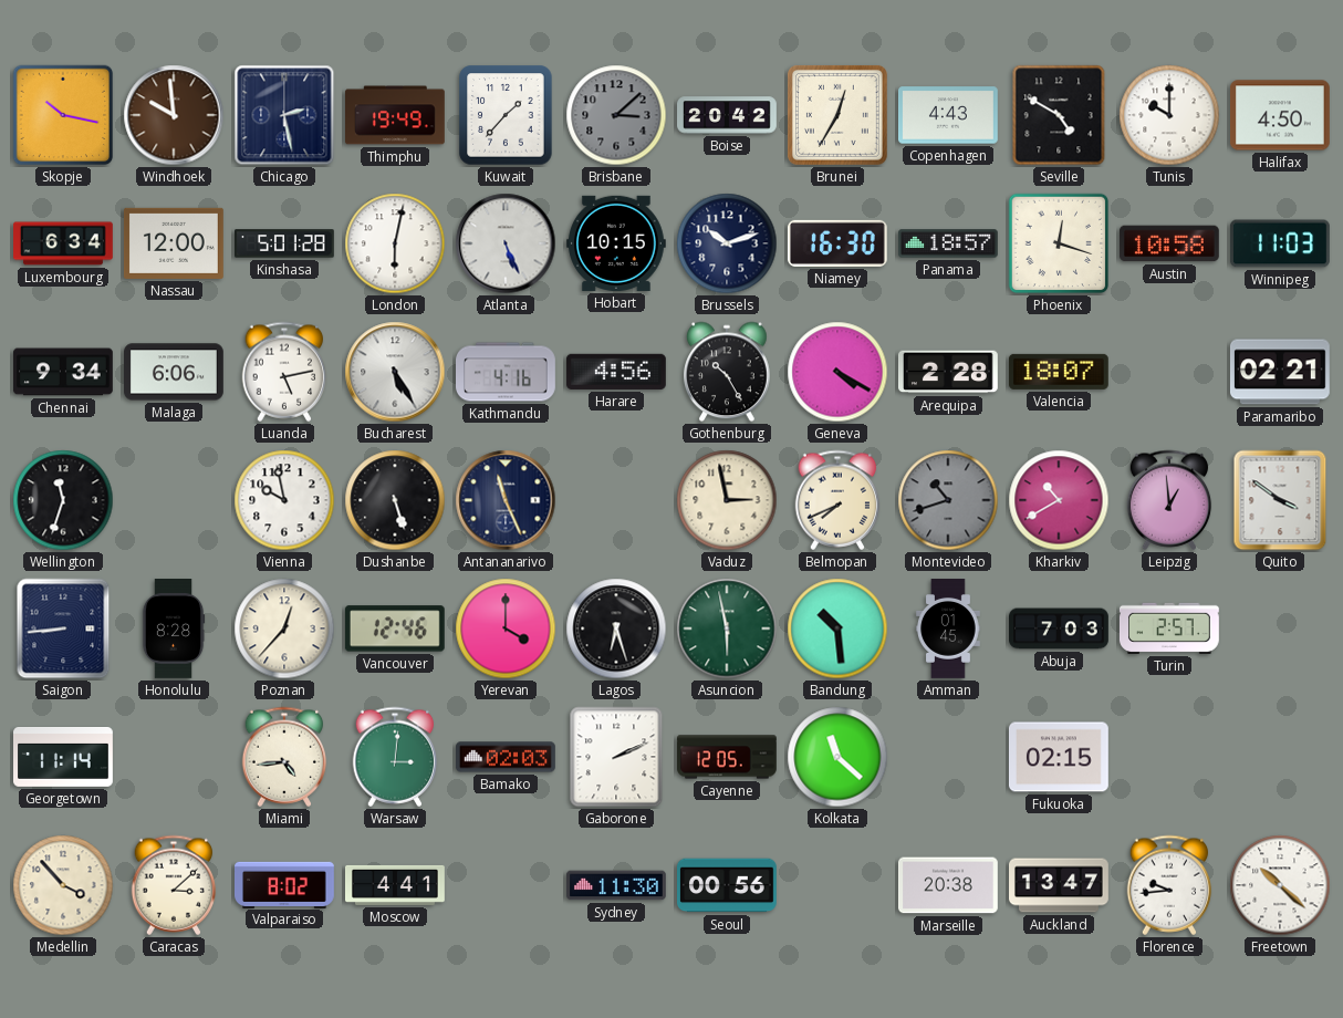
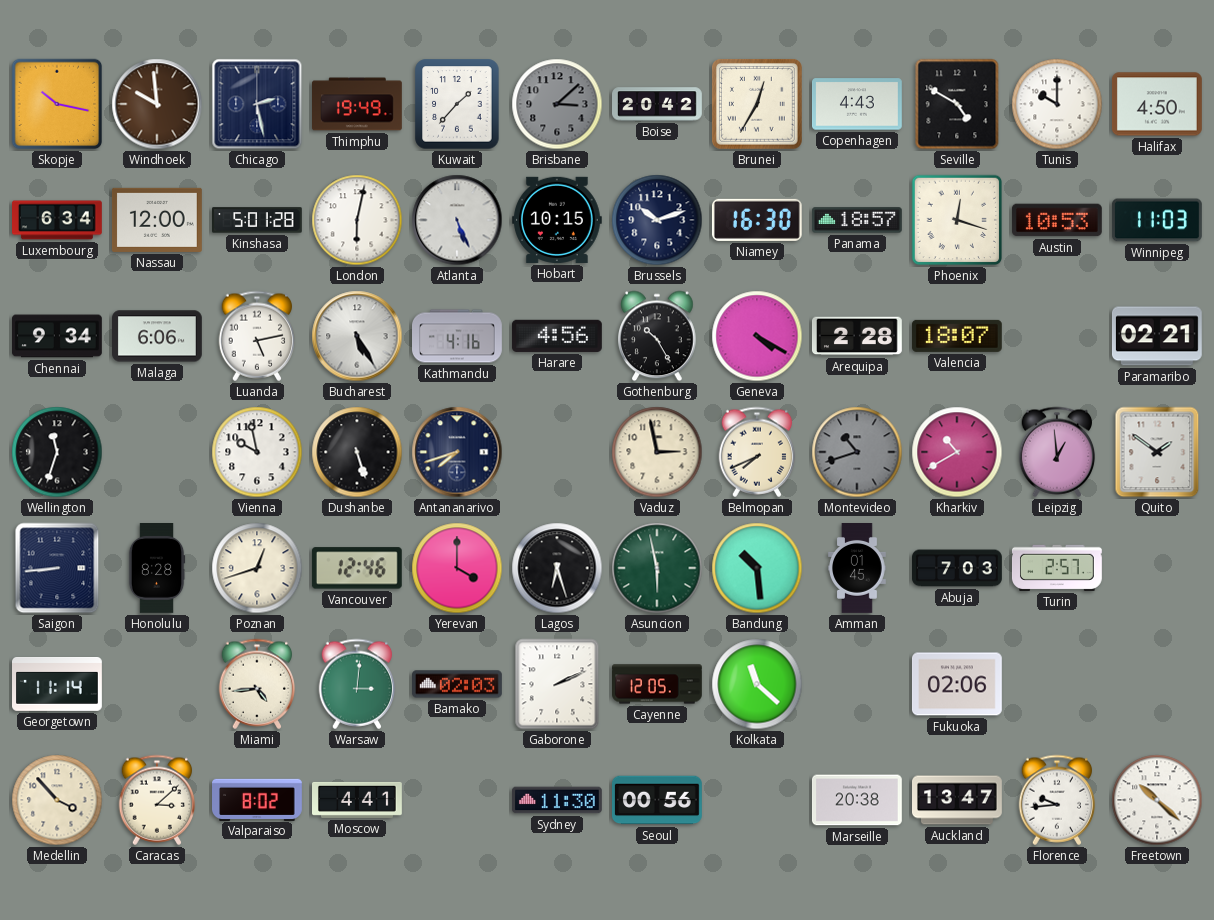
Austin: 10:58 -> 10:53 (1057, 220)
Antananarivo: 11:26 -> 7:42 (457, 452)
Quito: 3:51 -> 1:51 (1157, 452)
Poznan: 12:37 -> 12:42 (257, 568)
Fukuoka: 02:15 -> 02:06 (957, 684)
